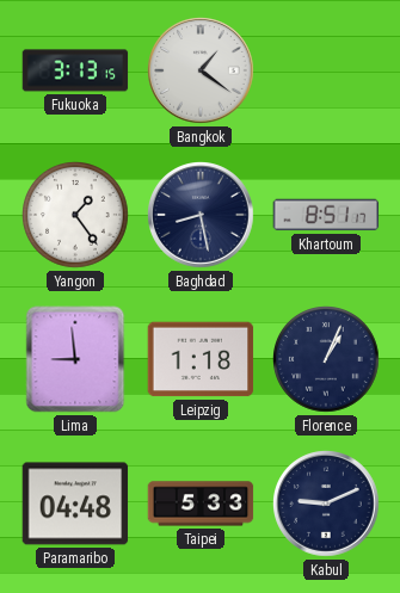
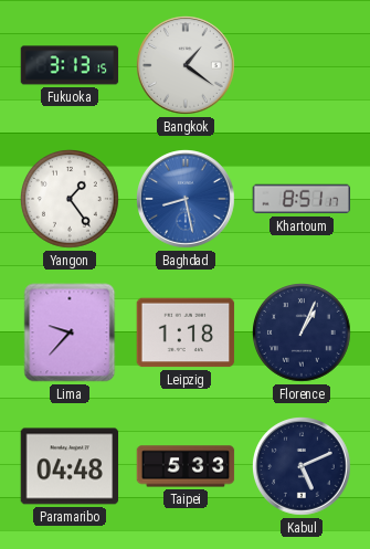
Baghdad dial: navy -> blue (187, 200)
Lima: 8:59 -> 9:37 (70, 332)
Kabul: 9:11 -> 5:11 (303, 467)
